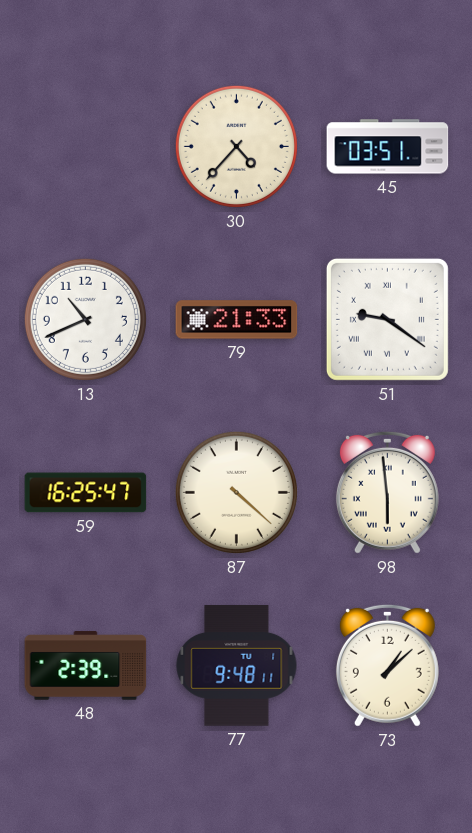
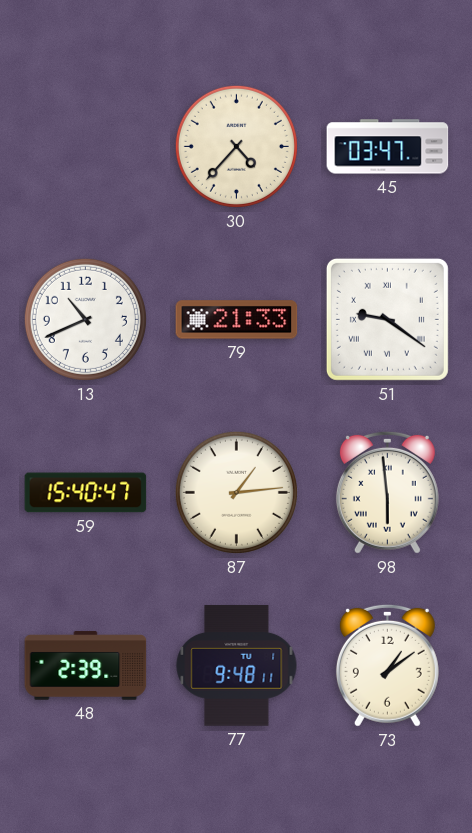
45: 03:51 -> 03:47 (388, 147)
59: 16:25 -> 15:40 (86, 493)
87: 4:22 -> 1:14 (236, 492)
73: 1:08 -> 1:09 (387, 665)
